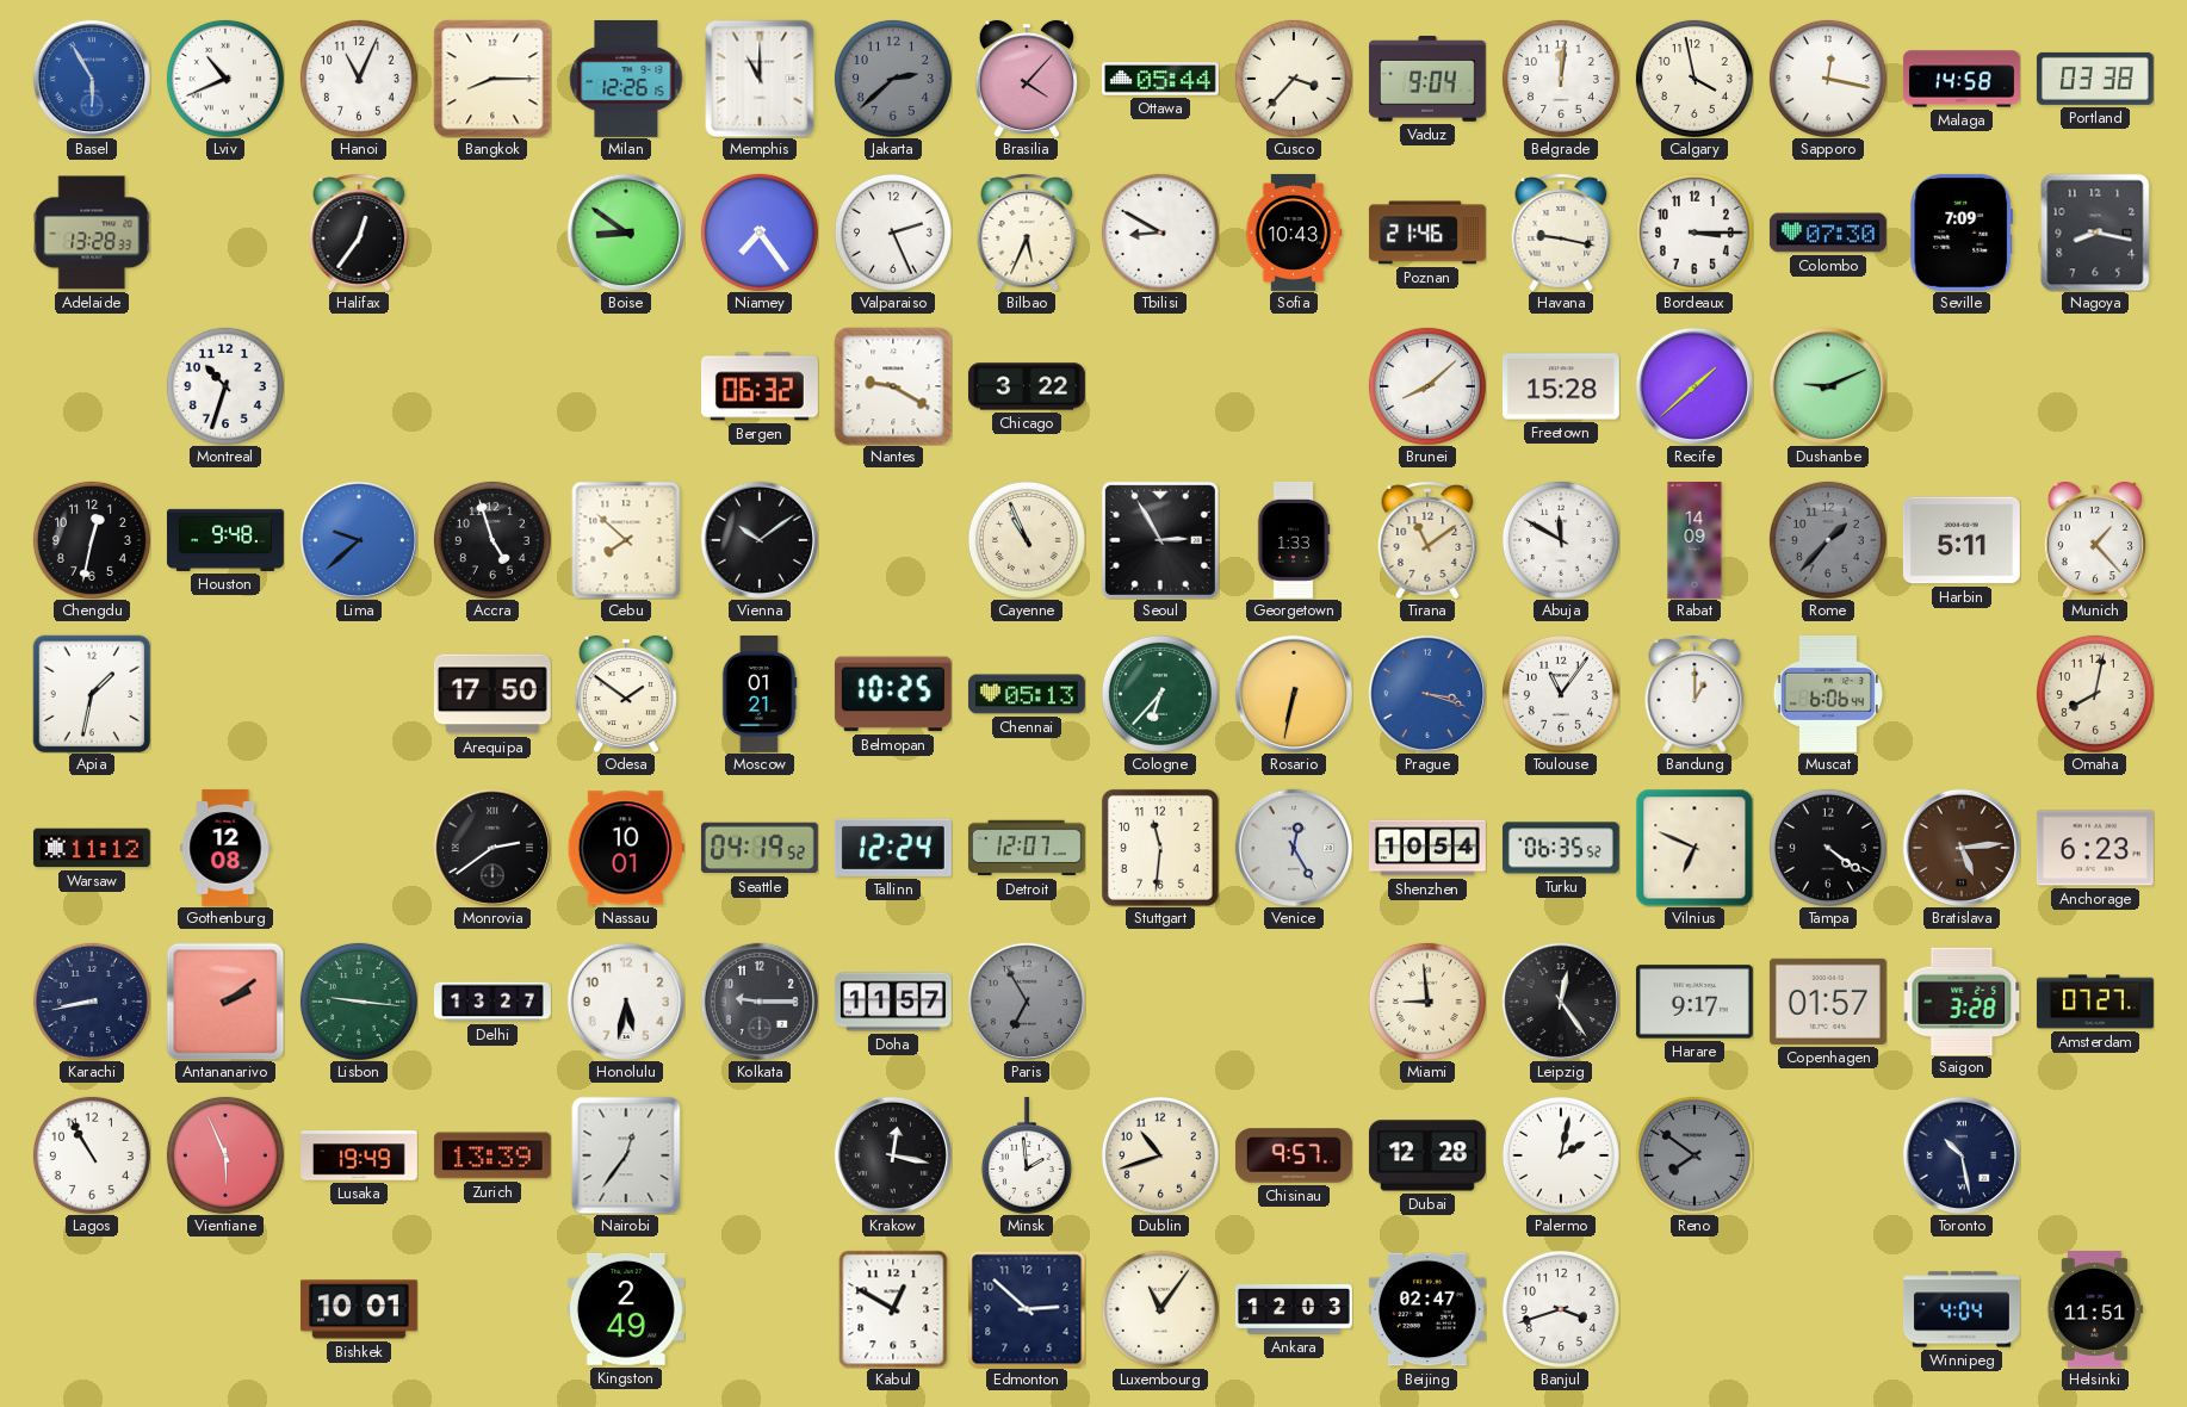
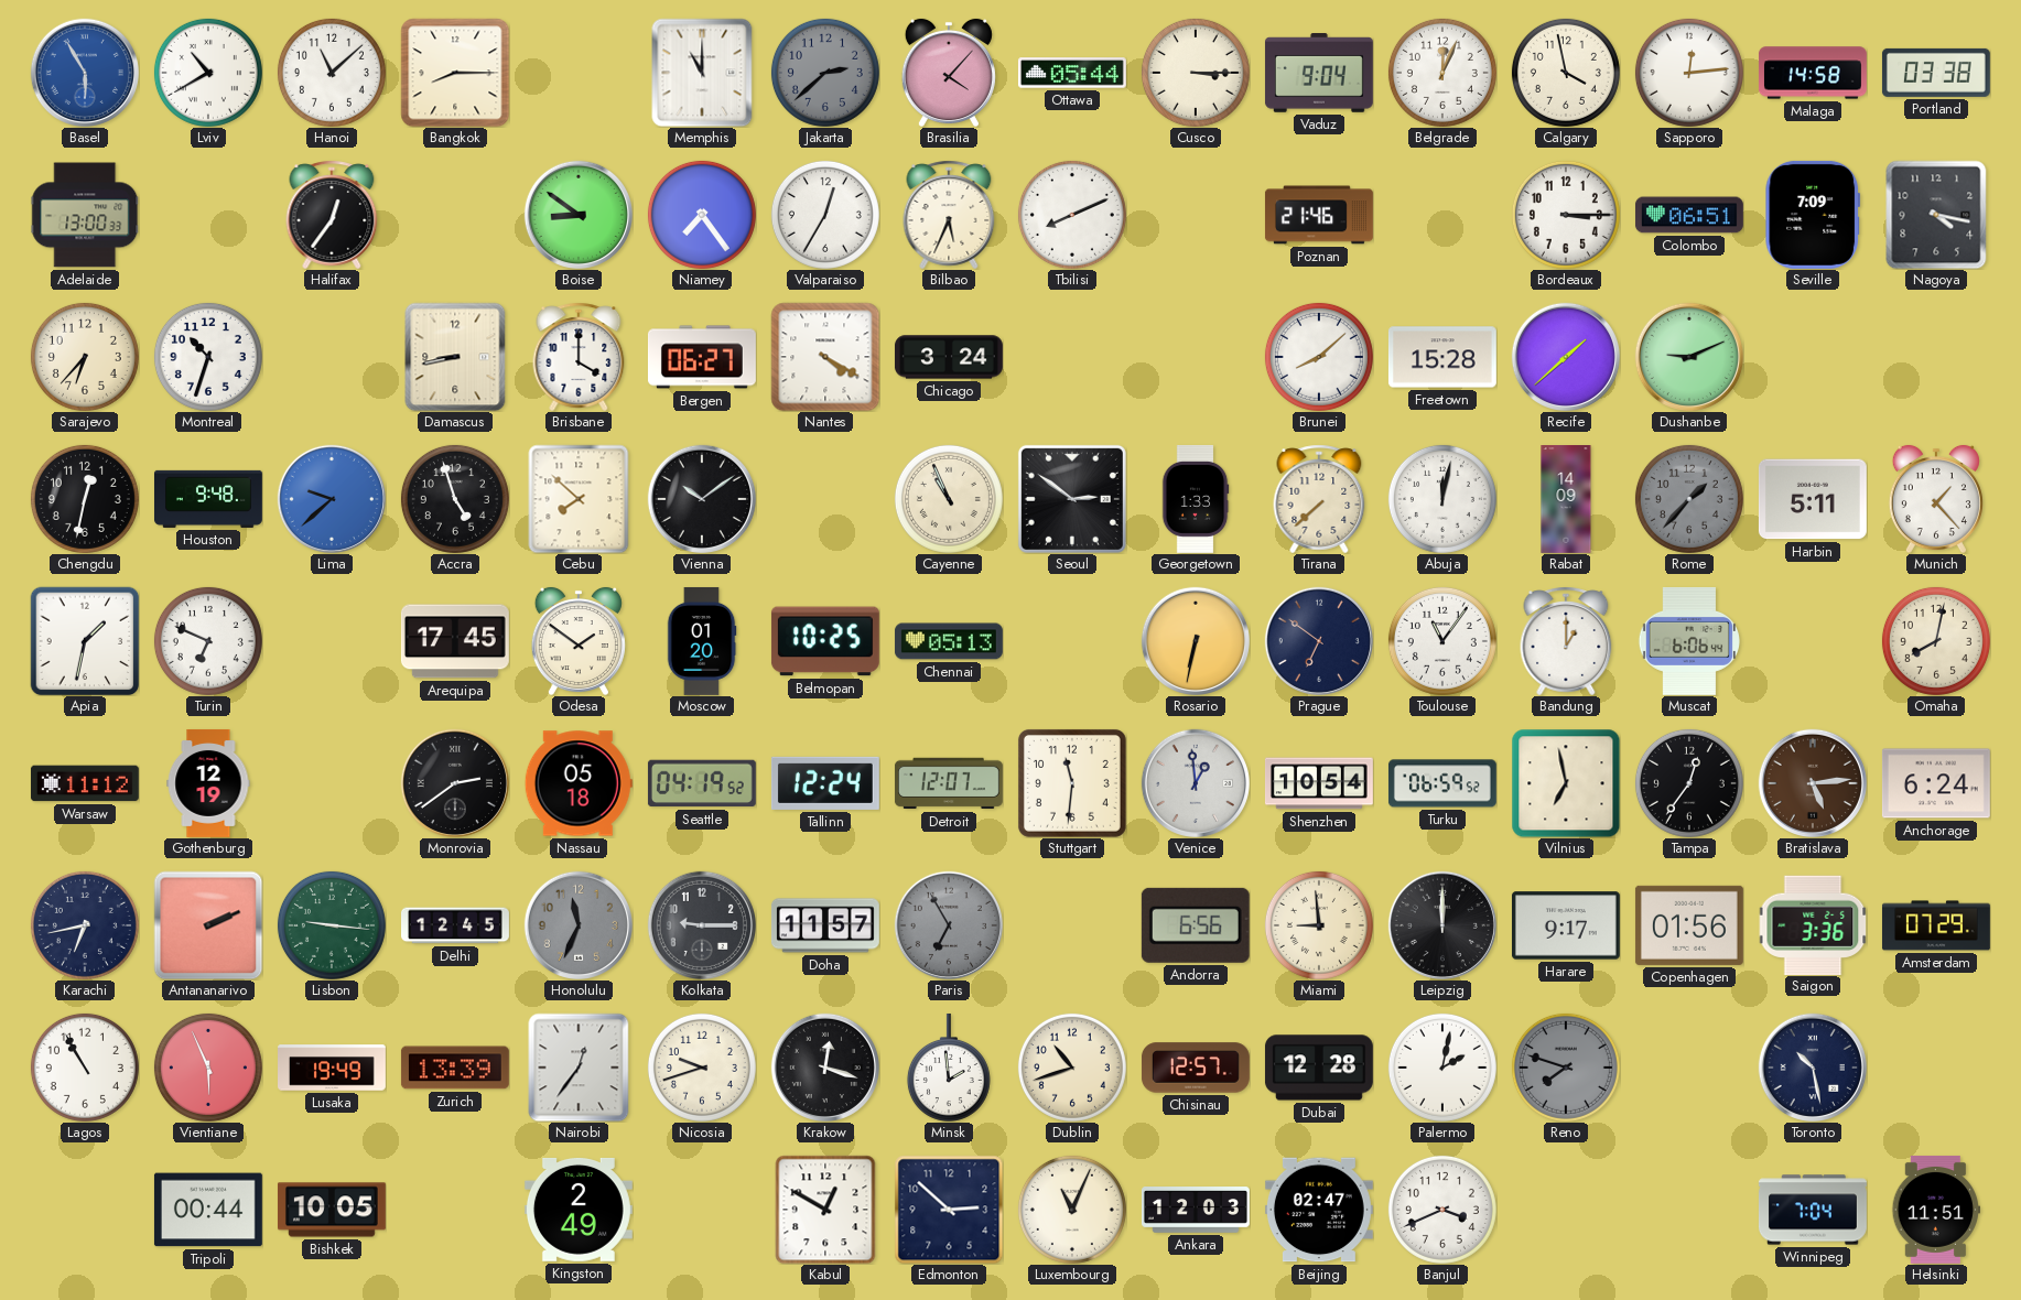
Lviv: 10:41 -> 10:40 (208, 73)
Hanoi: 11:04 -> 11:08 (332, 73)
Milan: 12:26 -> none (626, 79)
Cusco: 3:37 -> 3:15 (1196, 73)
Belgrade: 12:01 -> 12:04 (1442, 73)
Sapporo: 12:17 -> 12:14 (1689, 73)
Adelaide: 13:28 -> 13:00 (85, 215)
Valparaiso: 2:26 -> 12:35 (825, 215)
Tbilisi: 8:50 -> 8:11 (1072, 215)
Sofia: 10:43 -> none (1294, 233)
Havana: 9:17 -> none (1561, 233)
Colombo: 07:30 -> 06:51 (1689, 215)
Nagoya: 8:17 -> 4:17 (1936, 215)
Sarajevo: none -> 6:37 (85, 357)
Damascus: none -> 8:43 (455, 357)
Brisbane: none -> 4:00 (579, 357)
Bergen: 06:32 -> 06:27 (702, 357)
Nantes: 9:20 -> 4:20 (825, 357)
Chicago: 3:22 -> 3:24 (949, 357)
Seoul: 2:55 -> 2:51 (1072, 499)
Tirana: 11:09 -> 7:38 (1319, 499)
Abuja: 11:50 -> 12:02 (1442, 499)
Turin: none -> 6:49 (208, 641)
Arequipa: 17:50 -> 17:45 (455, 641)
Moscow: 01:21 -> 01:20 (702, 641)
Cologne: 6:37 -> none (1160, 694)
Prague: 3:18 -> 6:51 (1319, 641)
Prague dial: blue -> navy (1319, 641)
Gothenburg: 12:08 -> 12:19 (208, 783)
Nassau: 10:01 -> 05:18 (579, 783)
Venice: 12:25 -> 12:59 (1196, 783)
Turku: 06:35 -> 06:59 (1442, 783)
Vilnius: 6:49 -> 6:58 (1566, 783)
Tampa: 4:21 -> 12:36 (1689, 783)
Anchorage: 6:23 -> 6:24 (1936, 783)
Karachi: 8:43 -> 6:43 (85, 925)
Antananarivo: 2:09 -> 2:11 (208, 925)
Delhi: 13:27 -> 12:45 (456, 925)
Honolulu: 5:32 -> 11:34 (579, 925)
Honolulu dial: white -> grey (579, 925)
Andorra: none -> 6:56 (1196, 925)
Leipzig: 12:24 -> 12:00 (1442, 925)
Copenhagen: 01:57 -> 01:56 (1689, 925)
Saigon: 3:28 -> 3:36 (1813, 924)
Amsterdam: 07:27 -> 07:29 (1936, 925)
Nicosia: none -> 9:42 (702, 1068)
Krakow: 12:17 -> 12:18 (825, 1068)
Chisinau: 9:57 -> 12:57 (1196, 1068)
Reno: 7:51 -> 7:48 (1566, 1068)
Tripoli: none -> 00:44 (208, 1210)
Bishkek: 10:01 -> 10:05 (332, 1210)
Luxembourg: 11:06 -> 11:04 (1072, 1210)
Banjul: 3:42 -> 3:41 (1442, 1210)
Winnipeg: 4:04 -> 7:04 (1813, 1210)
